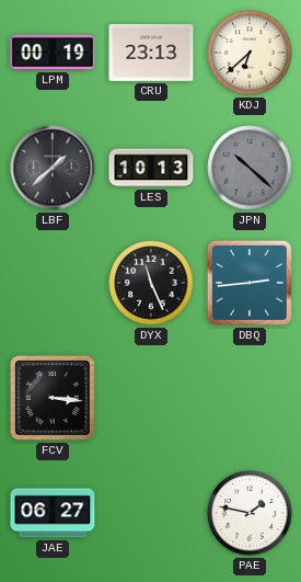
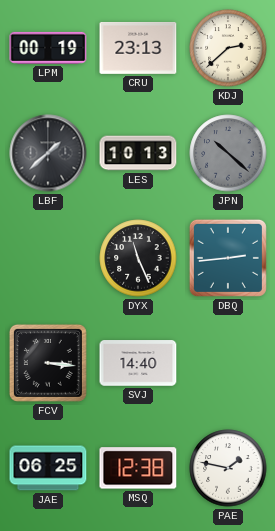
KDJ: 6:38 -> 2:38 (228, 48)
SVJ: none -> 14:40 (138, 363)
JAE: 06:27 -> 06:25 (48, 468)
MSQ: none -> 12:38 (138, 468)
